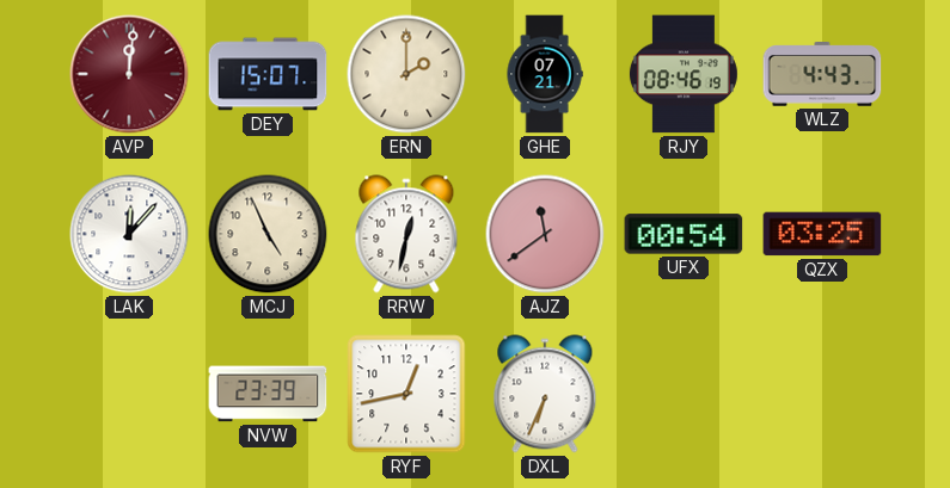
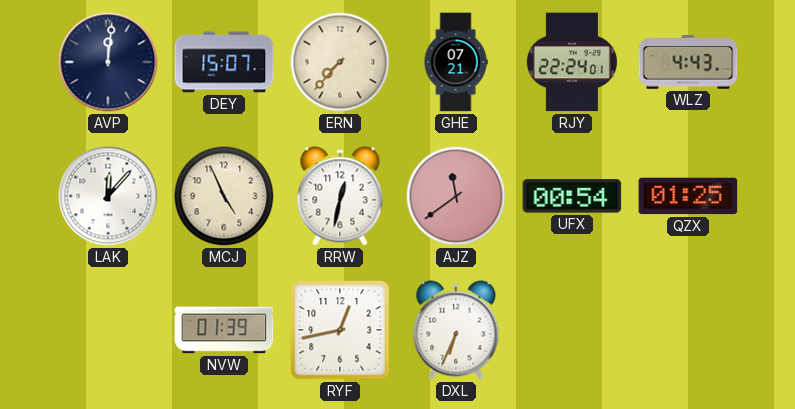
AVP dial: burgundy -> navy (108, 62)
ERN: 2:00 -> 7:37 (340, 62)
RJY: 08:46 -> 22:24 (572, 62)
QZX: 03:25 -> 01:25 (688, 196)
NVW: 23:39 -> 01:39 (224, 330)
